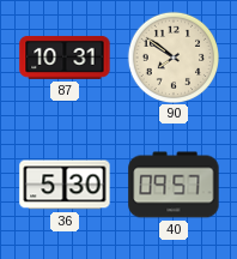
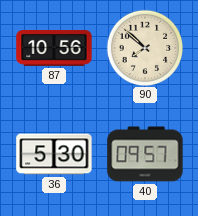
87: 10:31 -> 10:56 (54, 48)
90: 7:51 -> 7:52 (144, 47)
